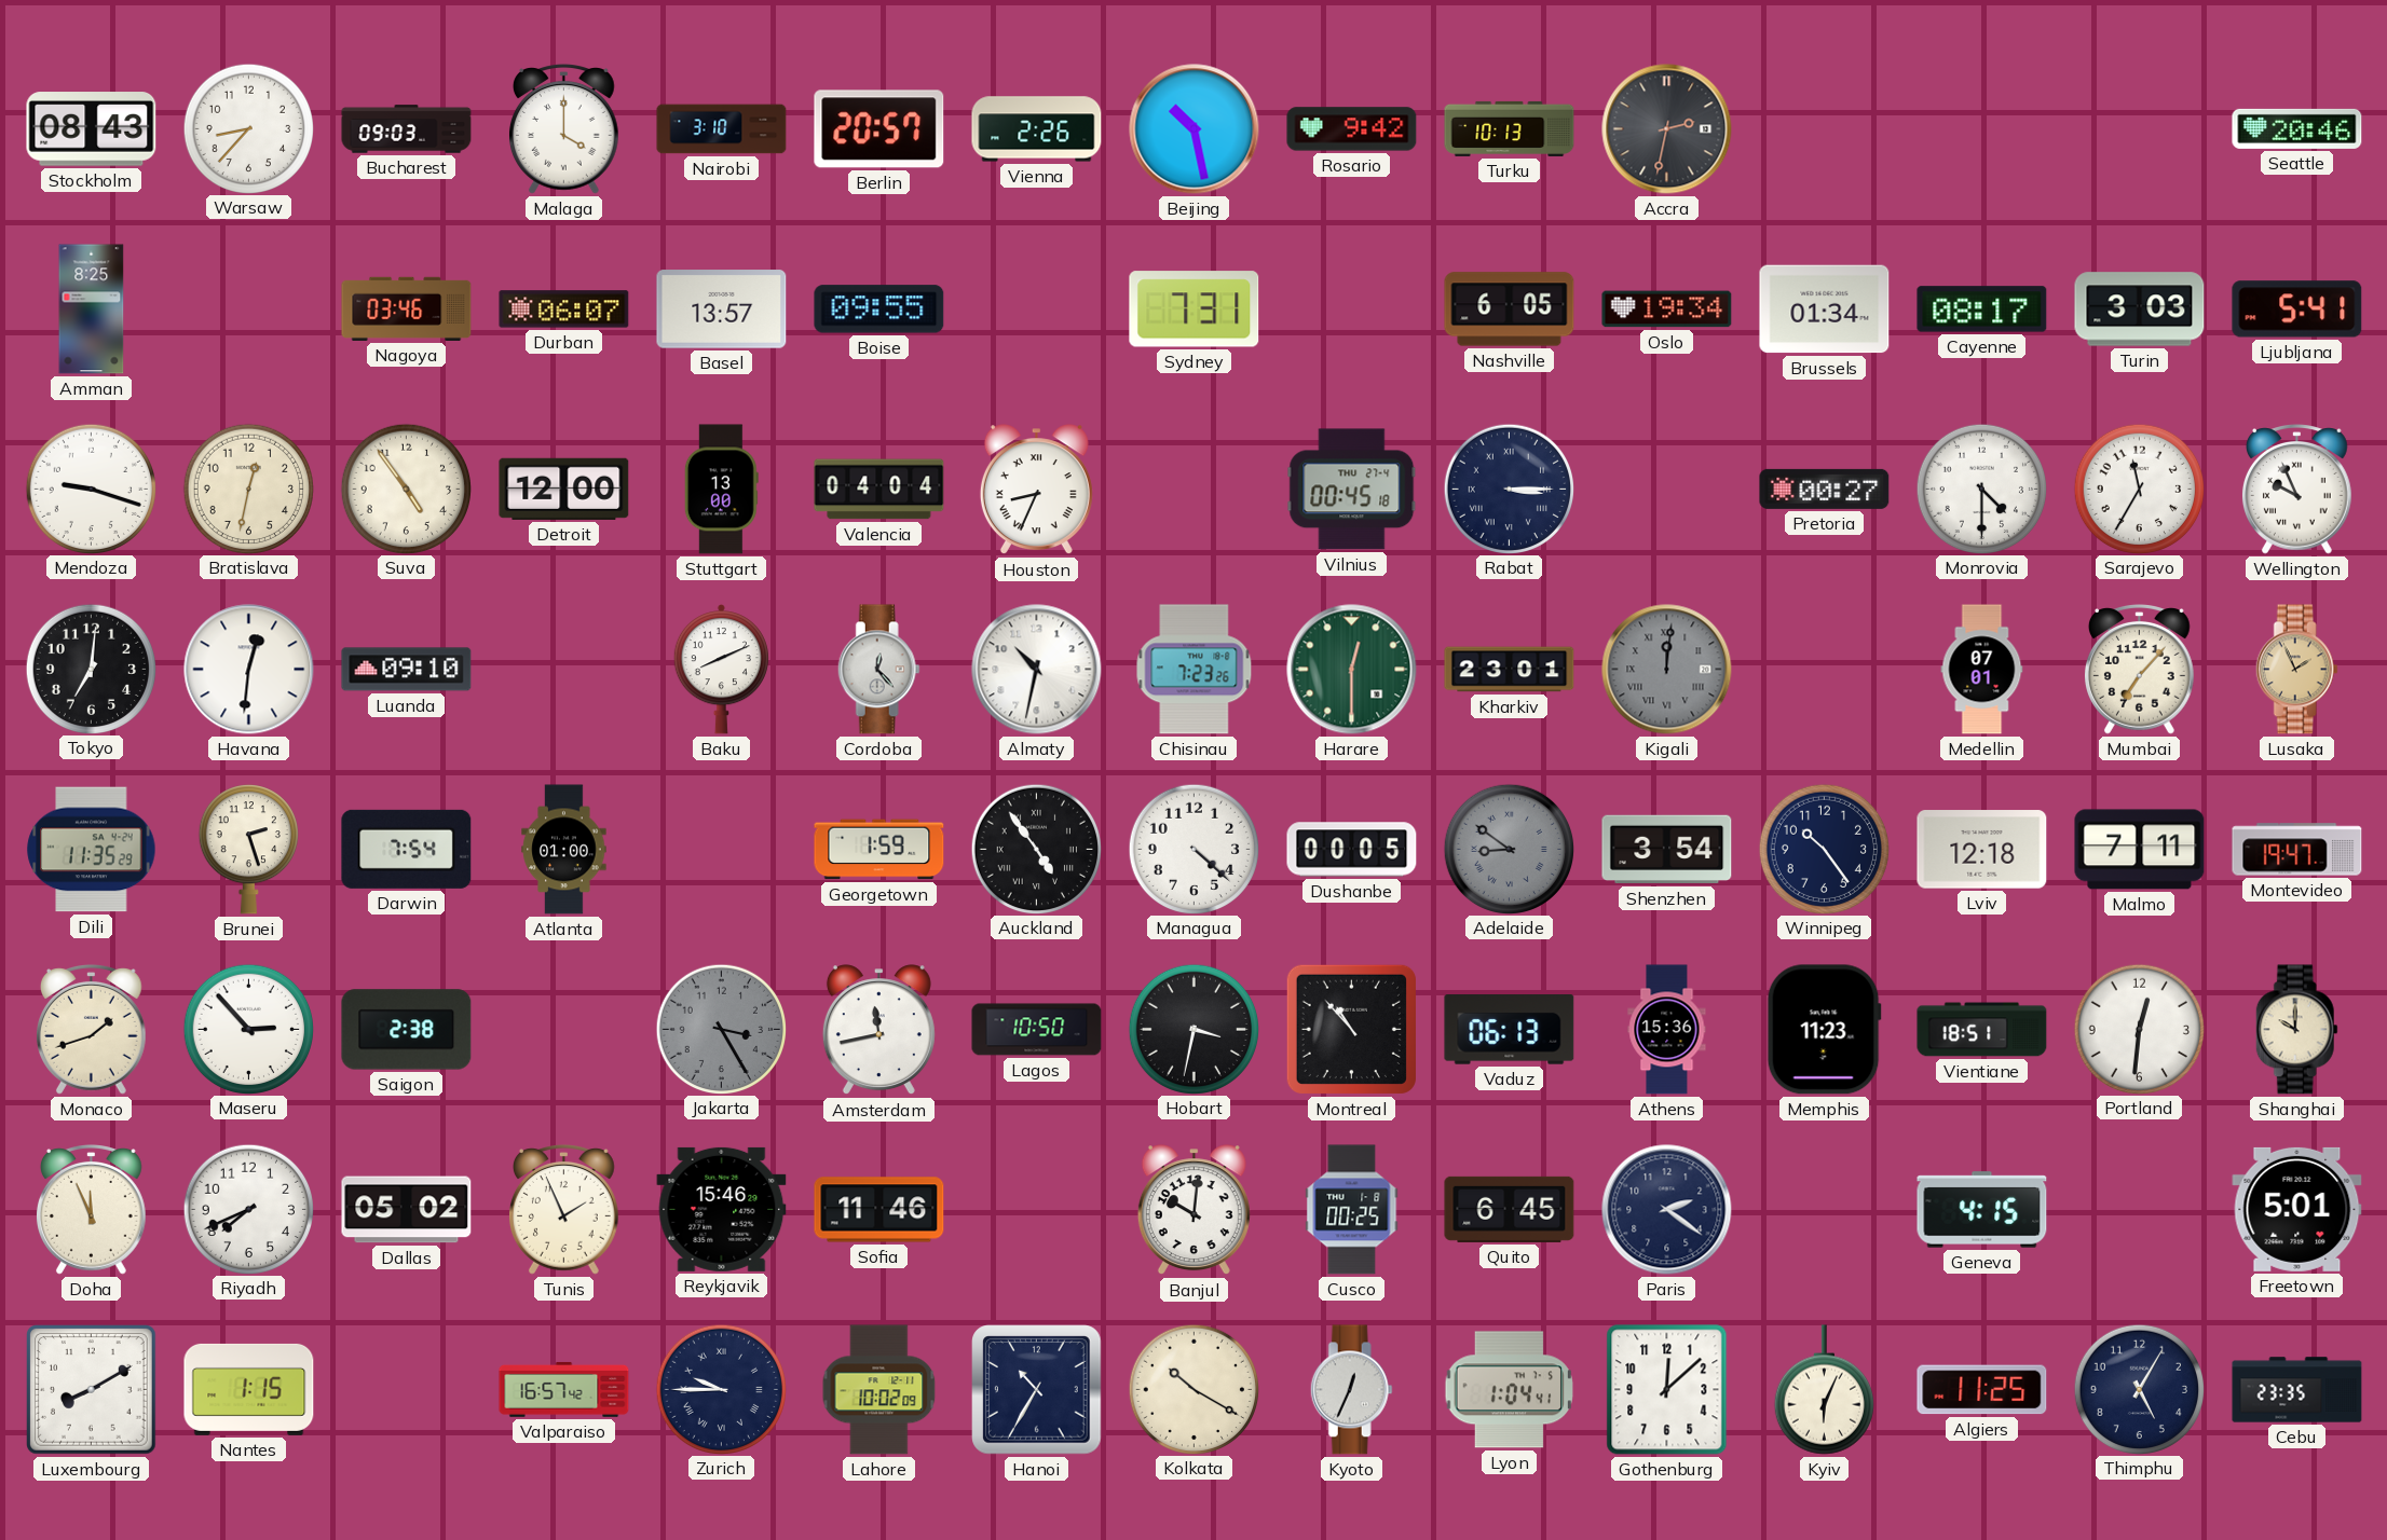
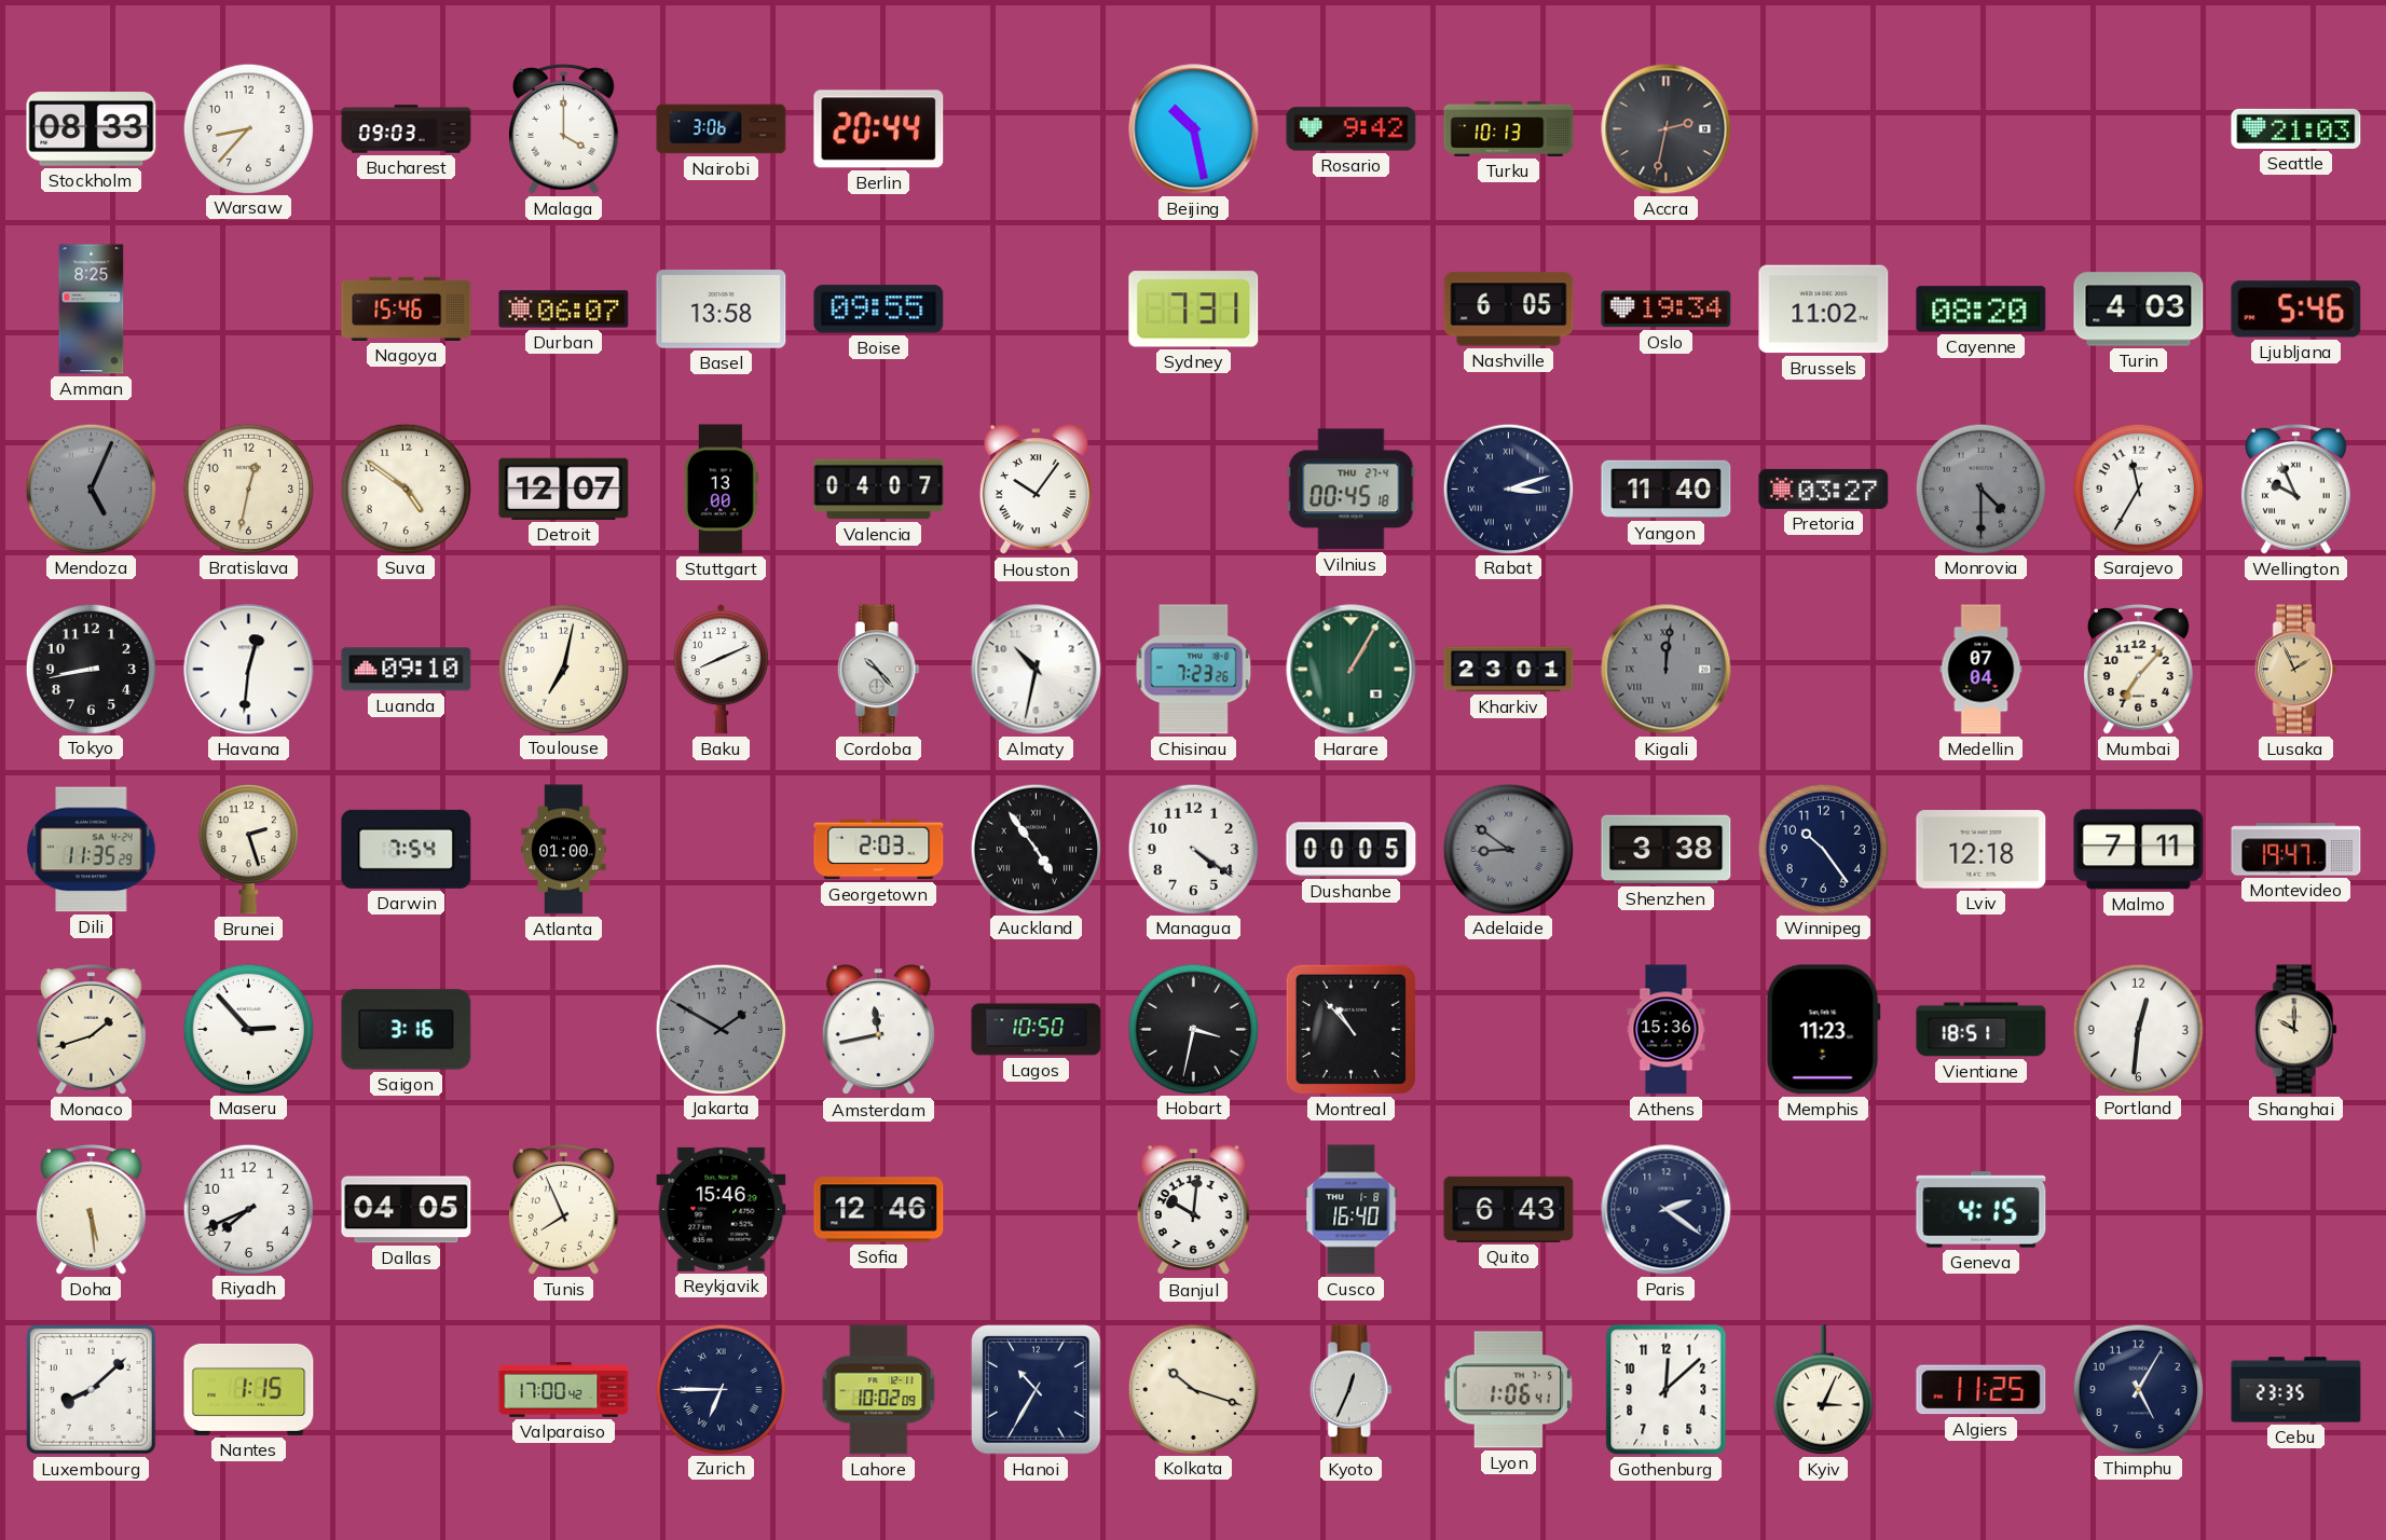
Stockholm: 08:43 -> 08:33 (92, 129)
Nairobi: 3:10 -> 3:06 (722, 129)
Berlin: 20:57 -> 20:44 (879, 129)
Vienna: 2:26 -> none (1037, 129)
Seattle: 20:46 -> 21:03 (2296, 128)
Nagoya: 03:46 -> 15:46 (407, 308)
Basel: 13:57 -> 13:58 (722, 310)
Brussels: 01:34 -> 11:02 (1824, 310)
Cayenne: 08:17 -> 08:20 (1982, 310)
Turin: 3:03 -> 4:03 (2139, 310)
Ljubljana: 5:41 -> 5:46 (2296, 310)
Mendoza: 9:18 -> 5:04 (91, 489)
Mendoza dial: white -> grey (91, 489)
Suva: 4:54 -> 4:51 (406, 489)
Detroit: 12:00 -> 12:07 (564, 489)
Valencia: 04:04 -> 04:07 (879, 490)
Houston: 8:34 -> 10:06 (1036, 490)
Rabat: 3:15 -> 3:12 (1508, 489)
Yangon: none -> 11:40 (1667, 490)
Pretoria: 00:27 -> 03:27 (1824, 489)
Monrovia dial: white -> grey (1980, 489)
Tokyo: 7:01 -> 8:43 (91, 669)
Toulouse: none -> 7:02 (563, 669)
Cordoba: 12:23 -> 10:23 (878, 670)
Harare: 12:30 -> 1:05 (1352, 670)
Medellin: 07:01 -> 07:04 (1982, 670)
Georgetown: 1:59 -> 2:03 (879, 850)
Managua: 4:22 -> 4:21 (1193, 849)
Shenzhen: 3:54 -> 3:38 (1667, 850)
Saigon: 2:38 -> 3:16 (407, 1030)
Jakarta: 3:25 -> 1:50 (721, 1029)
Vaduz: 06:13 -> none (1510, 1030)
Doha: 11:56 -> 5:29 (92, 1210)
Dallas: 05:02 -> 04:05 (407, 1210)
Tunis: 1:56 -> 7:56 (564, 1210)
Sofia: 11:46 -> 12:46 (879, 1210)
Cusco: 00:25 -> 16:40 (1352, 1210)
Quito: 6:45 -> 6:43 (1509, 1209)
Freetown: 5:01 -> none (2297, 1209)
Luxembourg: 8:10 -> 8:08 (92, 1390)
Valparaiso: 16:57 -> 17:00 (564, 1389)
Zurich: 9:45 -> 6:45 (721, 1389)
Kolkata: 10:20 -> 10:18 (1193, 1389)
Lyon: 1:04 -> 1:06 (1508, 1390)
Kyiv: 6:04 -> 3:04 (1823, 1390)
